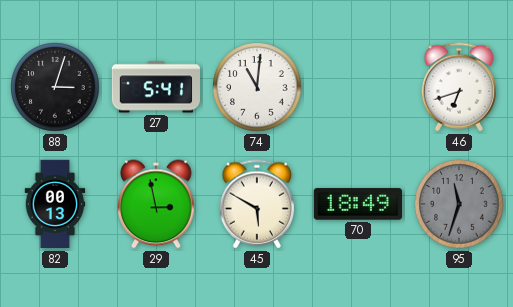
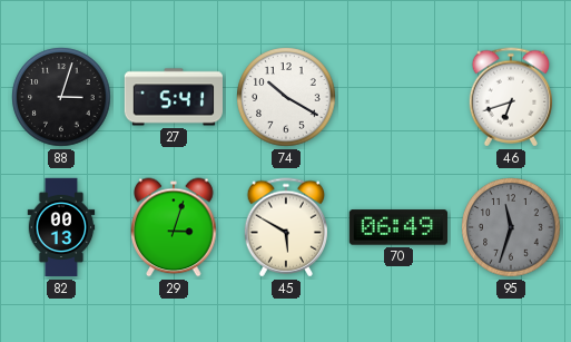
74: 11:01 -> 10:20 (286, 97)
29: 2:58 -> 3:03 (174, 227)
70: 18:49 -> 06:49 (397, 227)
